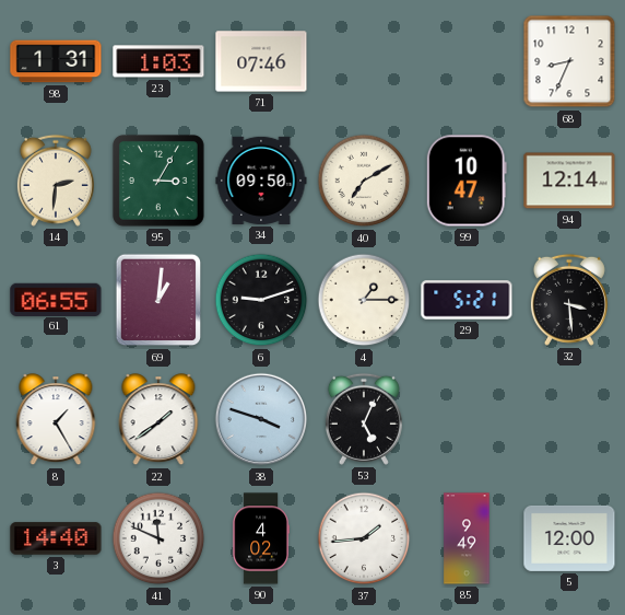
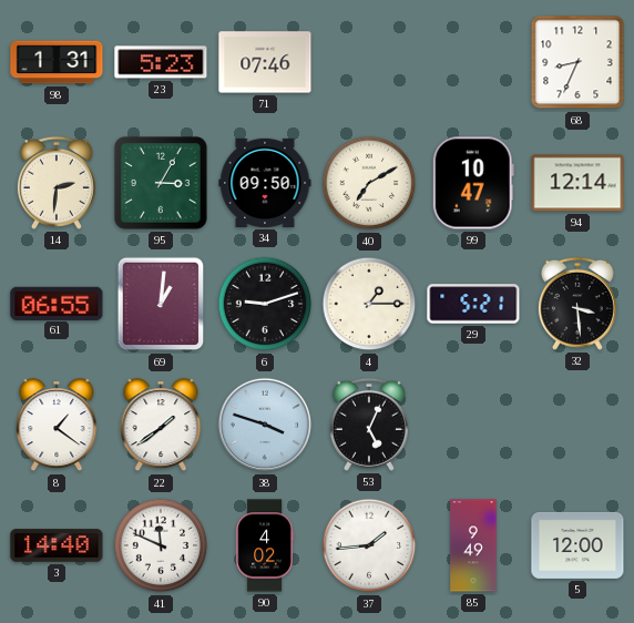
23: 1:03 -> 5:23 (161, 62)
8: 1:25 -> 1:21 (57, 426)
